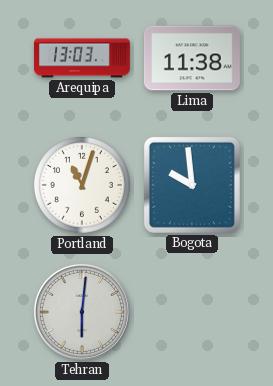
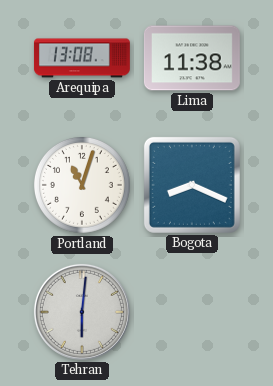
Arequipa: 13:03 -> 13:08 (82, 58)
Bogota: 9:59 -> 8:19 (192, 185)
